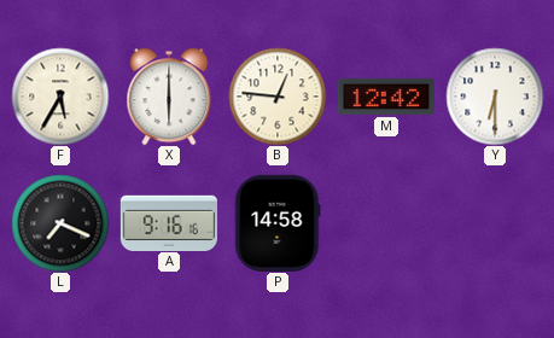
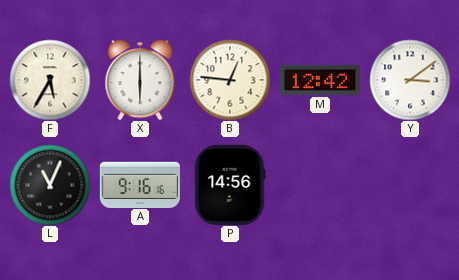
Y: 6:30 -> 3:09 (410, 80)
L: 7:19 -> 11:04 (50, 185)
P: 14:58 -> 14:56 (230, 185)
